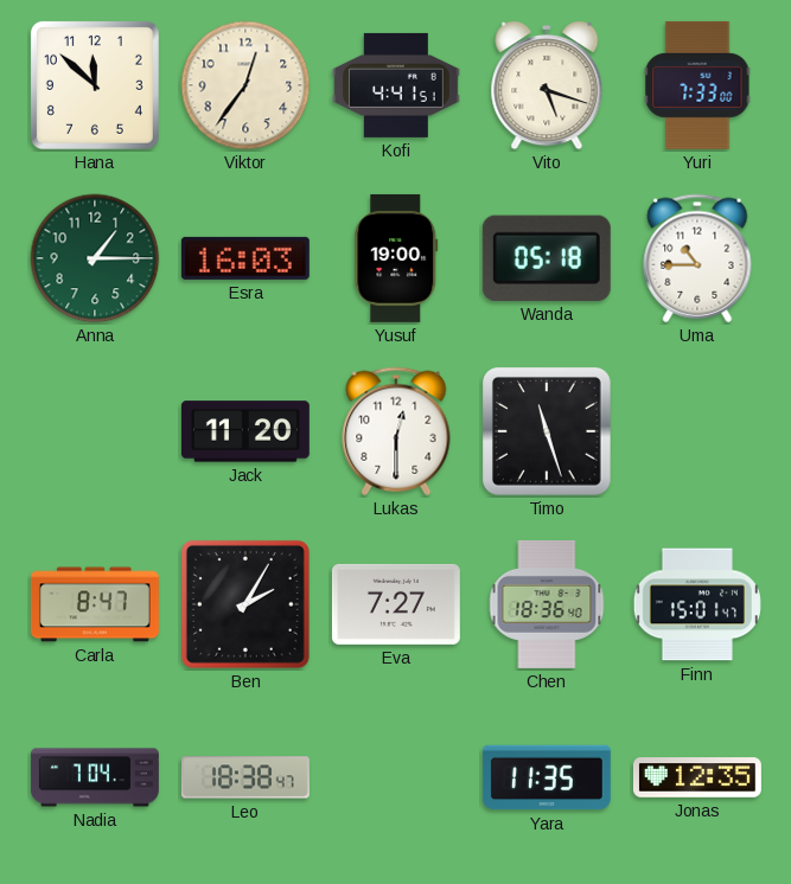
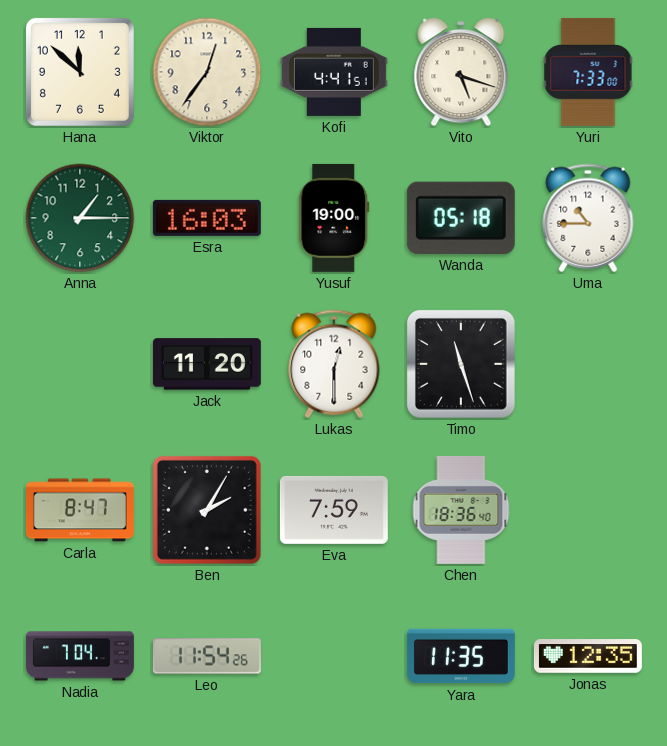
Eva: 7:27 -> 7:59 (334, 510)
Finn: 15:01 -> none (697, 604)
Leo: 18:38 -> 11:54 (207, 656)
